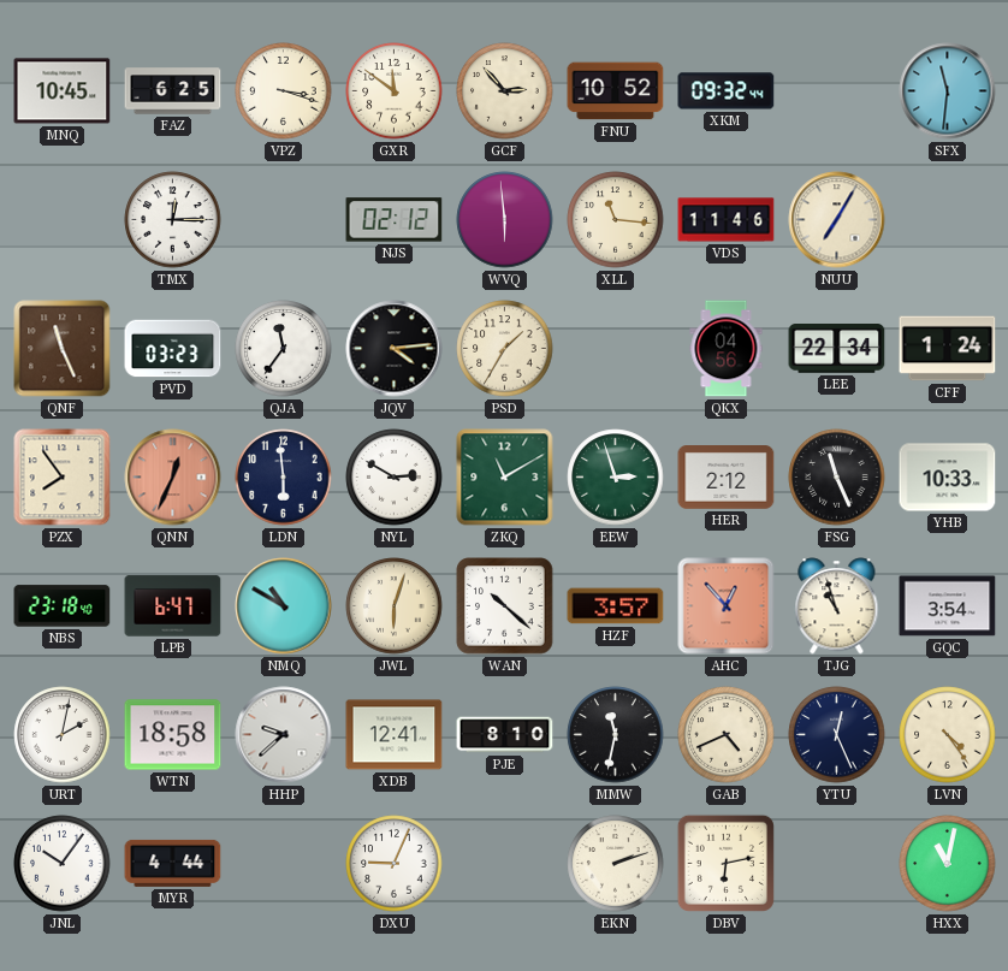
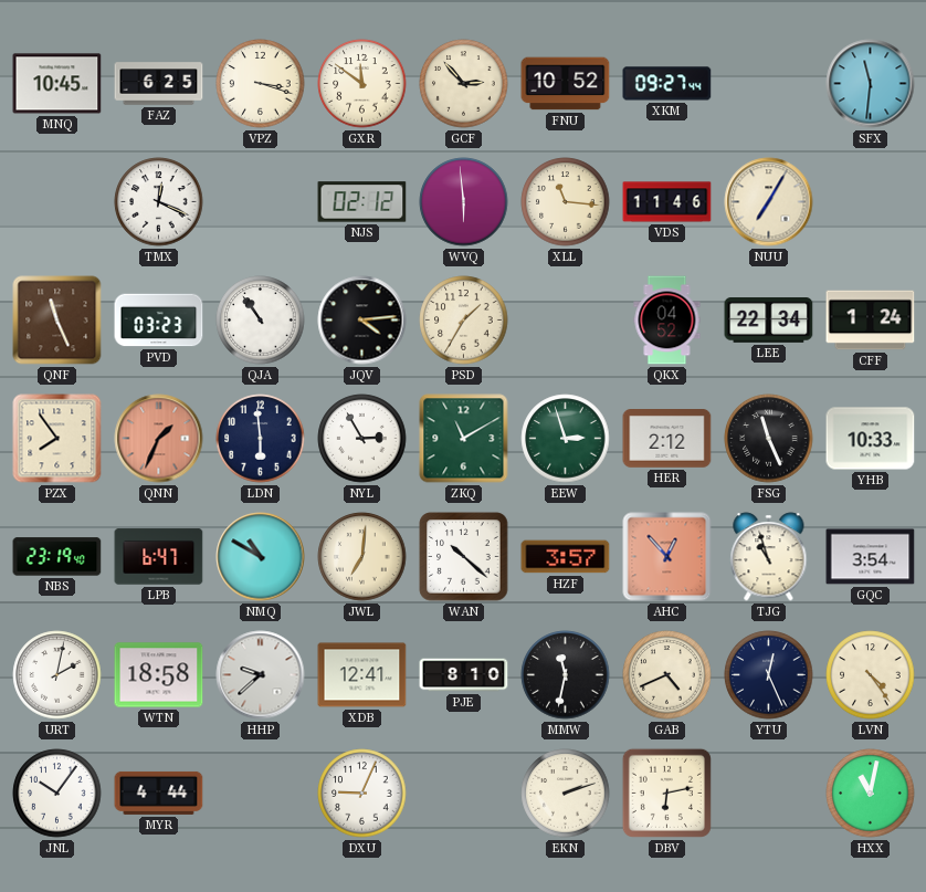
XKM: 09:32 -> 09:27 (667, 84)
TMX: 12:15 -> 12:19 (159, 202)
QJA: 11:36 -> 10:54 (261, 321)
QKX: 04:56 -> 04:52 (667, 321)
QNN: 12:34 -> 1:34 (159, 439)
NYL: 2:50 -> 2:55 (362, 439)
NBS: 23:18 -> 23:19 (57, 557)
JWL: 6:03 -> 7:01 (362, 557)
